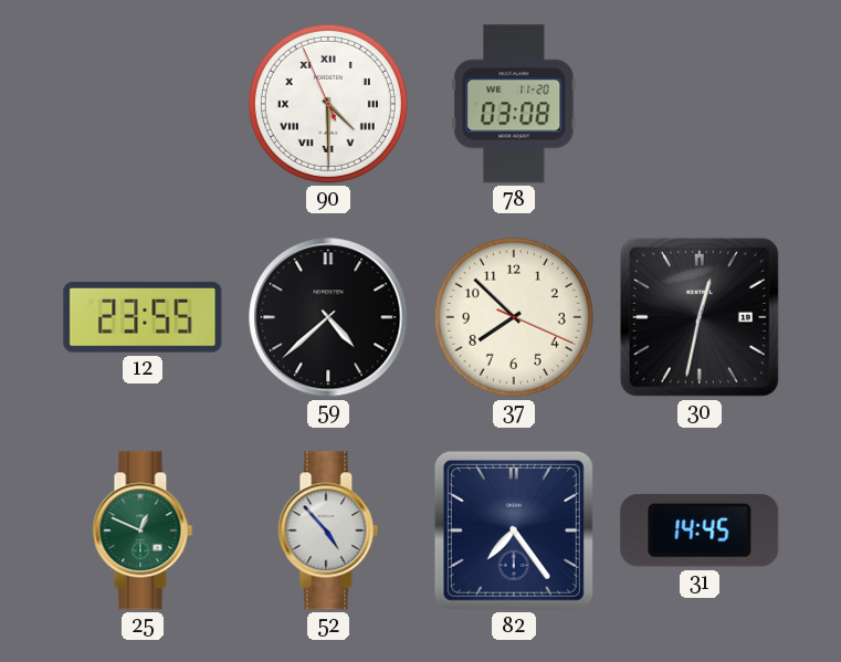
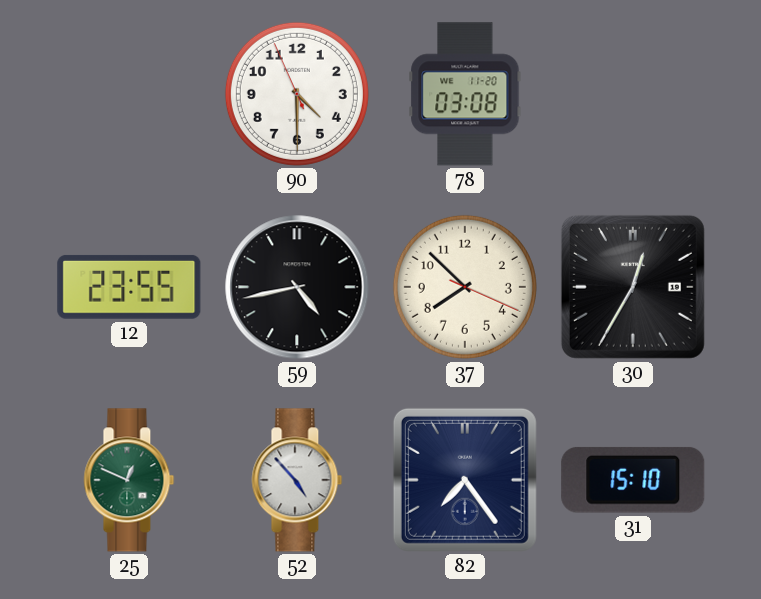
90 numerals: Roman -> Arabic (297, 94)
59: 4:38 -> 4:43 (297, 287)
30: 12:32 -> 12:35 (633, 287)
31: 14:45 -> 15:10 (633, 480)
